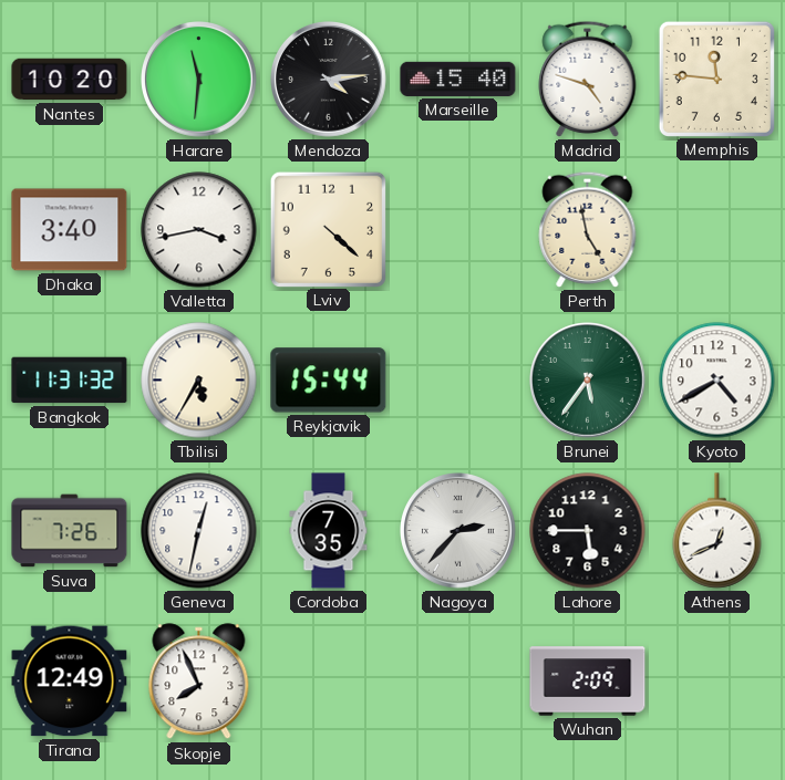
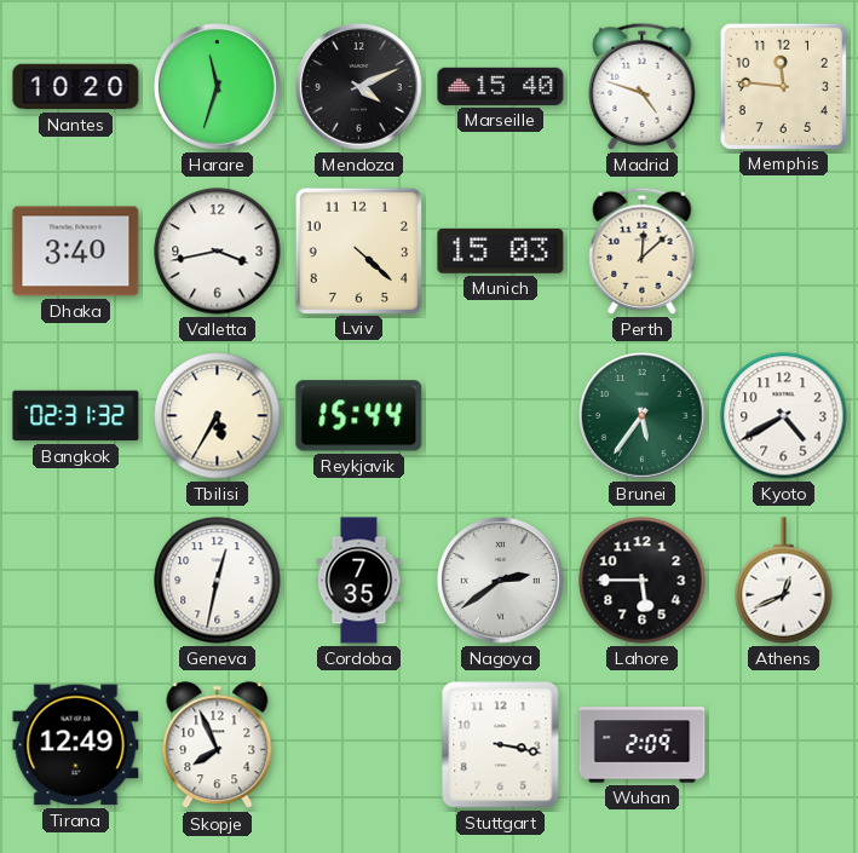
Harare: 11:31 -> 11:33 (218, 87)
Mendoza: 4:14 -> 4:11 (359, 87)
Munich: none -> 15:03 (501, 250)
Perth: 4:58 -> 12:08 (643, 250)
Bangkok: 11:31 -> 02:31 (76, 416)
Suva: 7:26 -> none (70, 531)
Nagoya: 2:37 -> 2:39 (501, 581)
Stuttgart: none -> 3:17 (501, 745)
